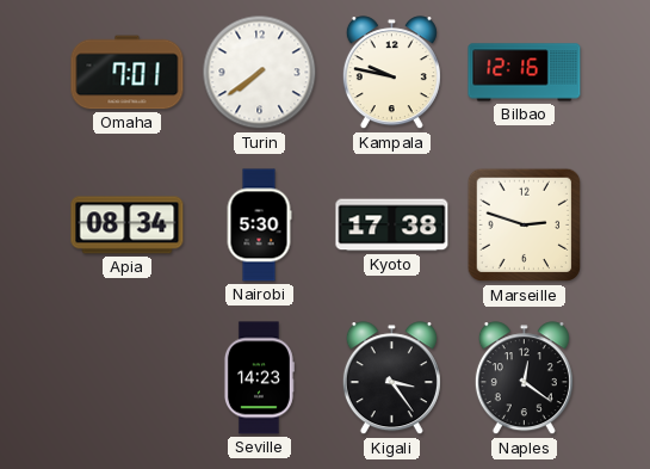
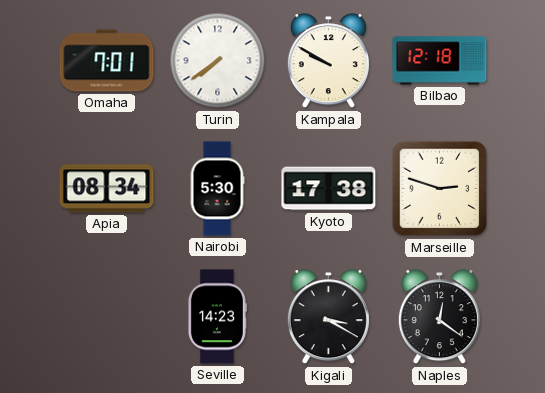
Kampala: 9:47 -> 9:50 (328, 61)
Bilbao: 12:16 -> 12:18 (440, 61)
Kigali: 3:24 -> 3:20 (328, 317)
